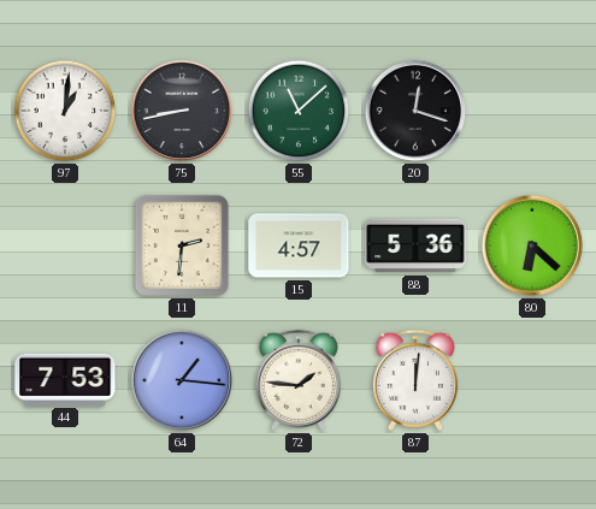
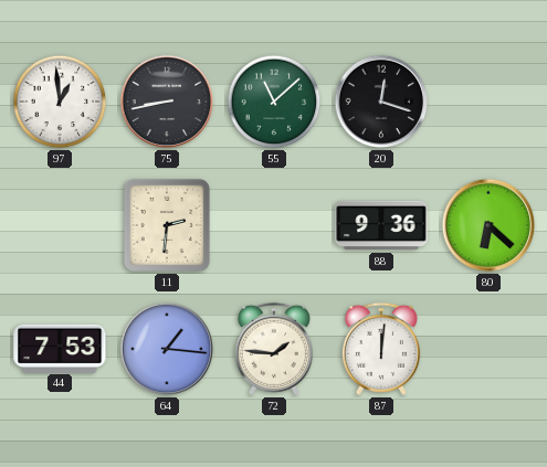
97: 1:01 -> 12:59 (60, 102)
15: 4:57 -> none (299, 245)
88: 5:36 -> 9:36 (381, 225)
